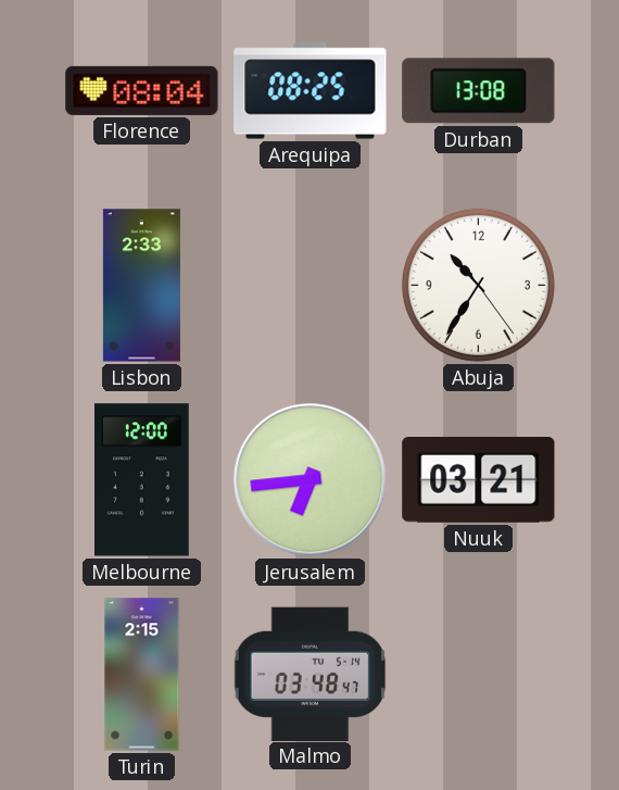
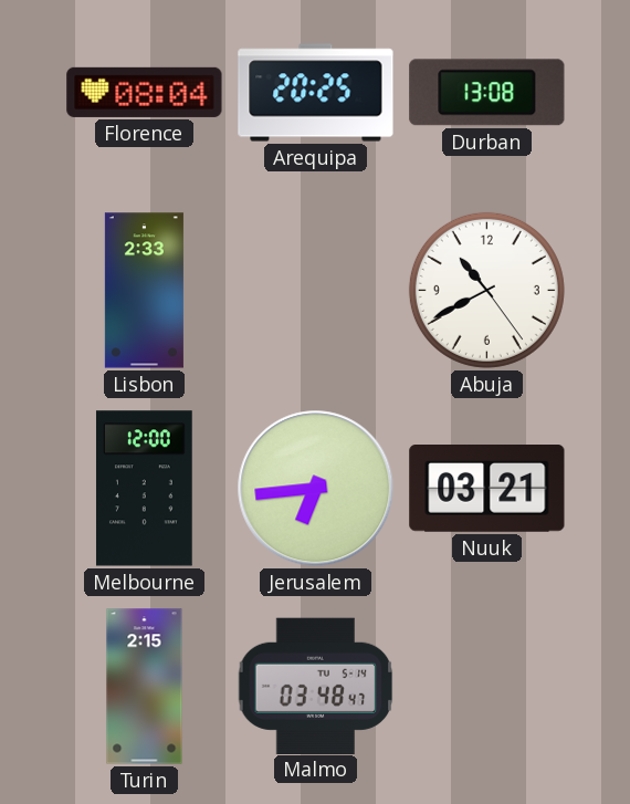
Arequipa: 08:25 -> 20:25 (316, 93)
Abuja: 10:35 -> 10:40 (486, 290)
